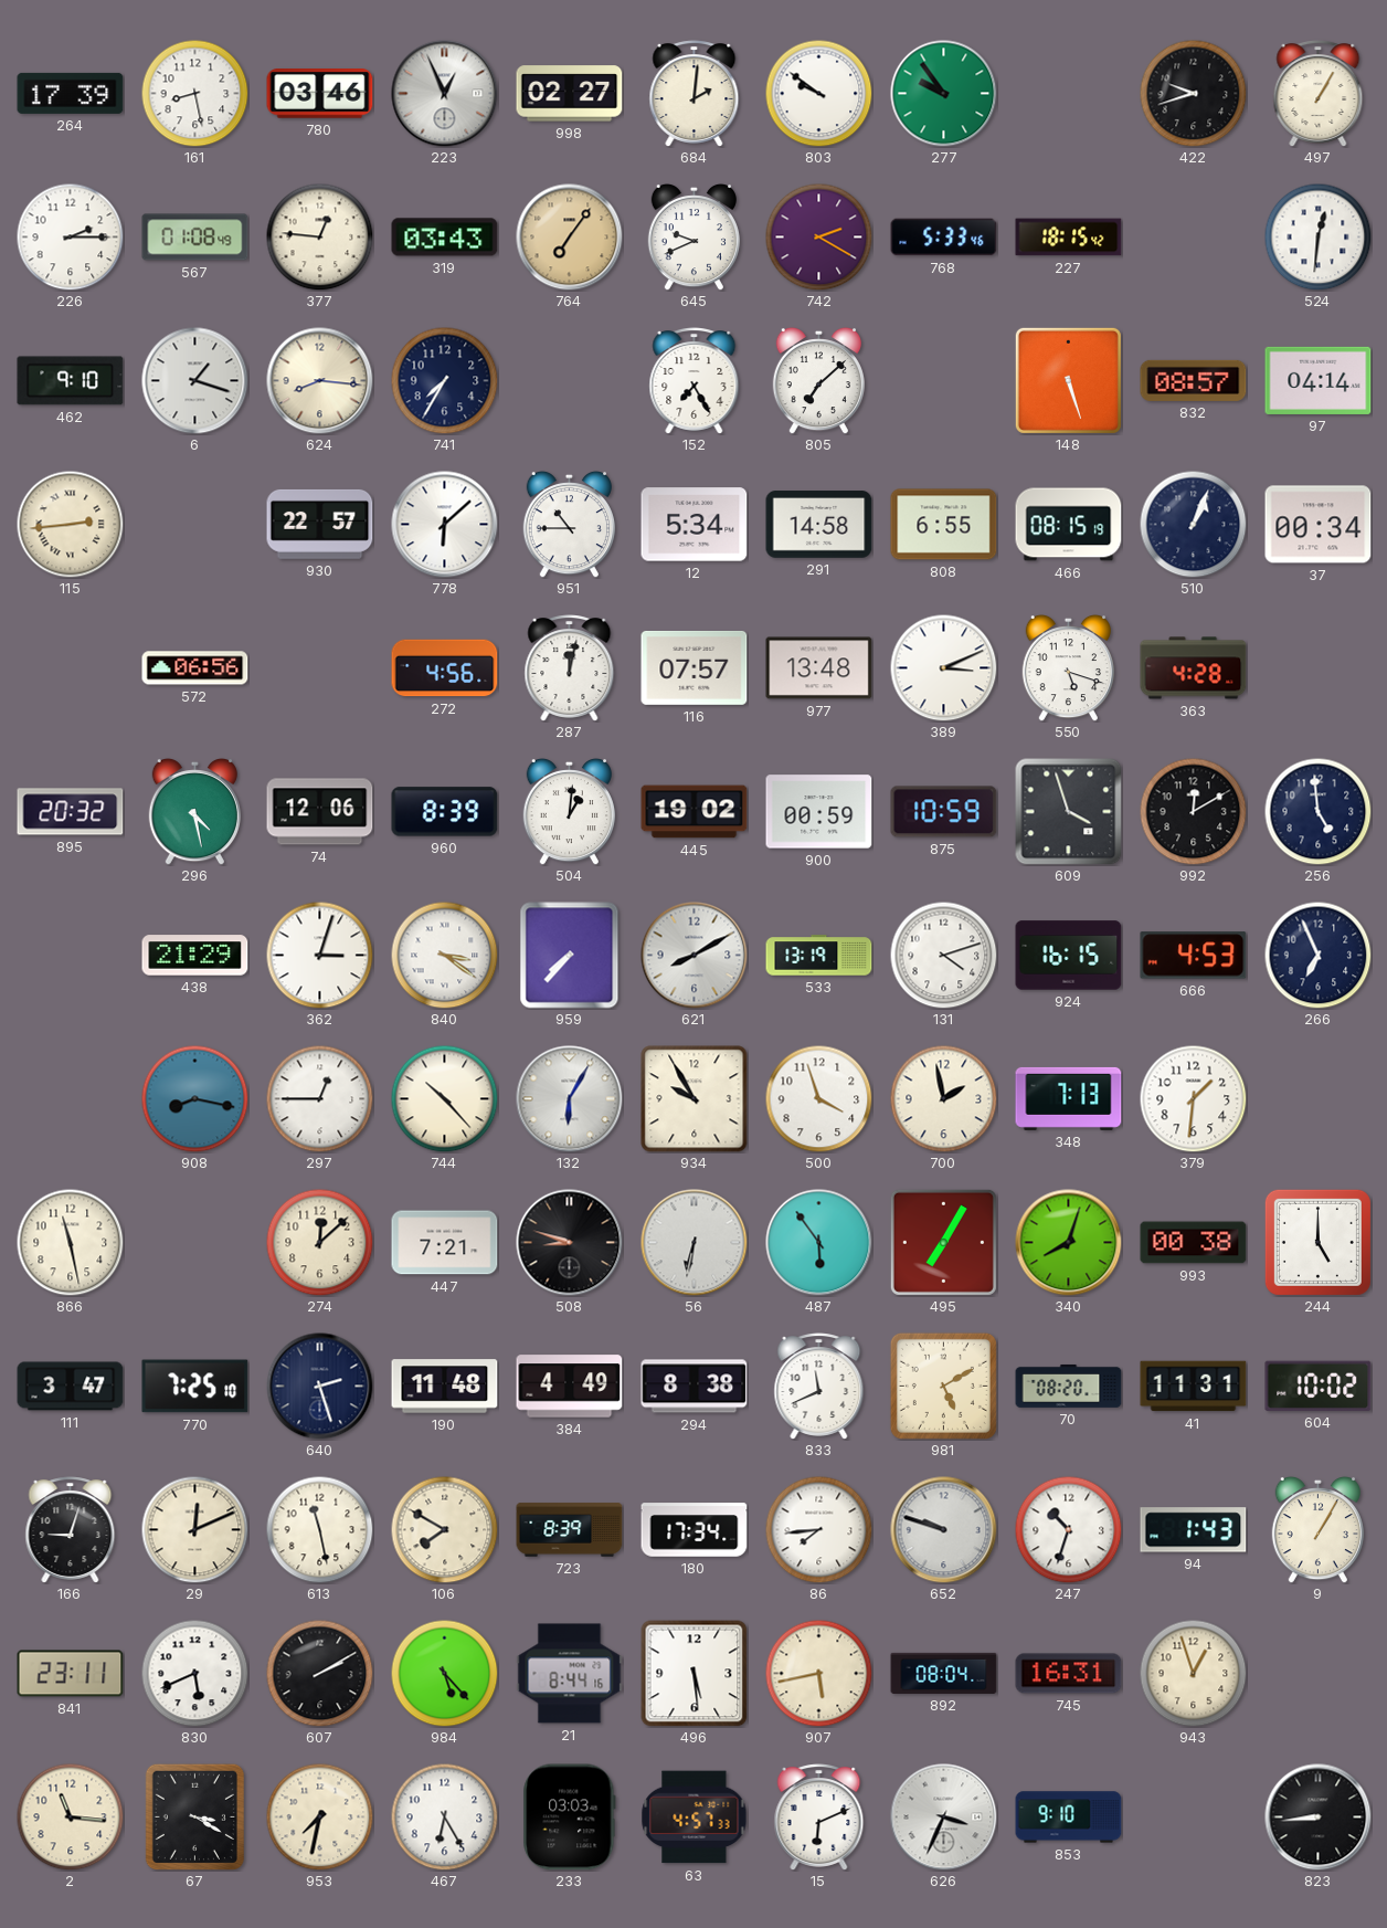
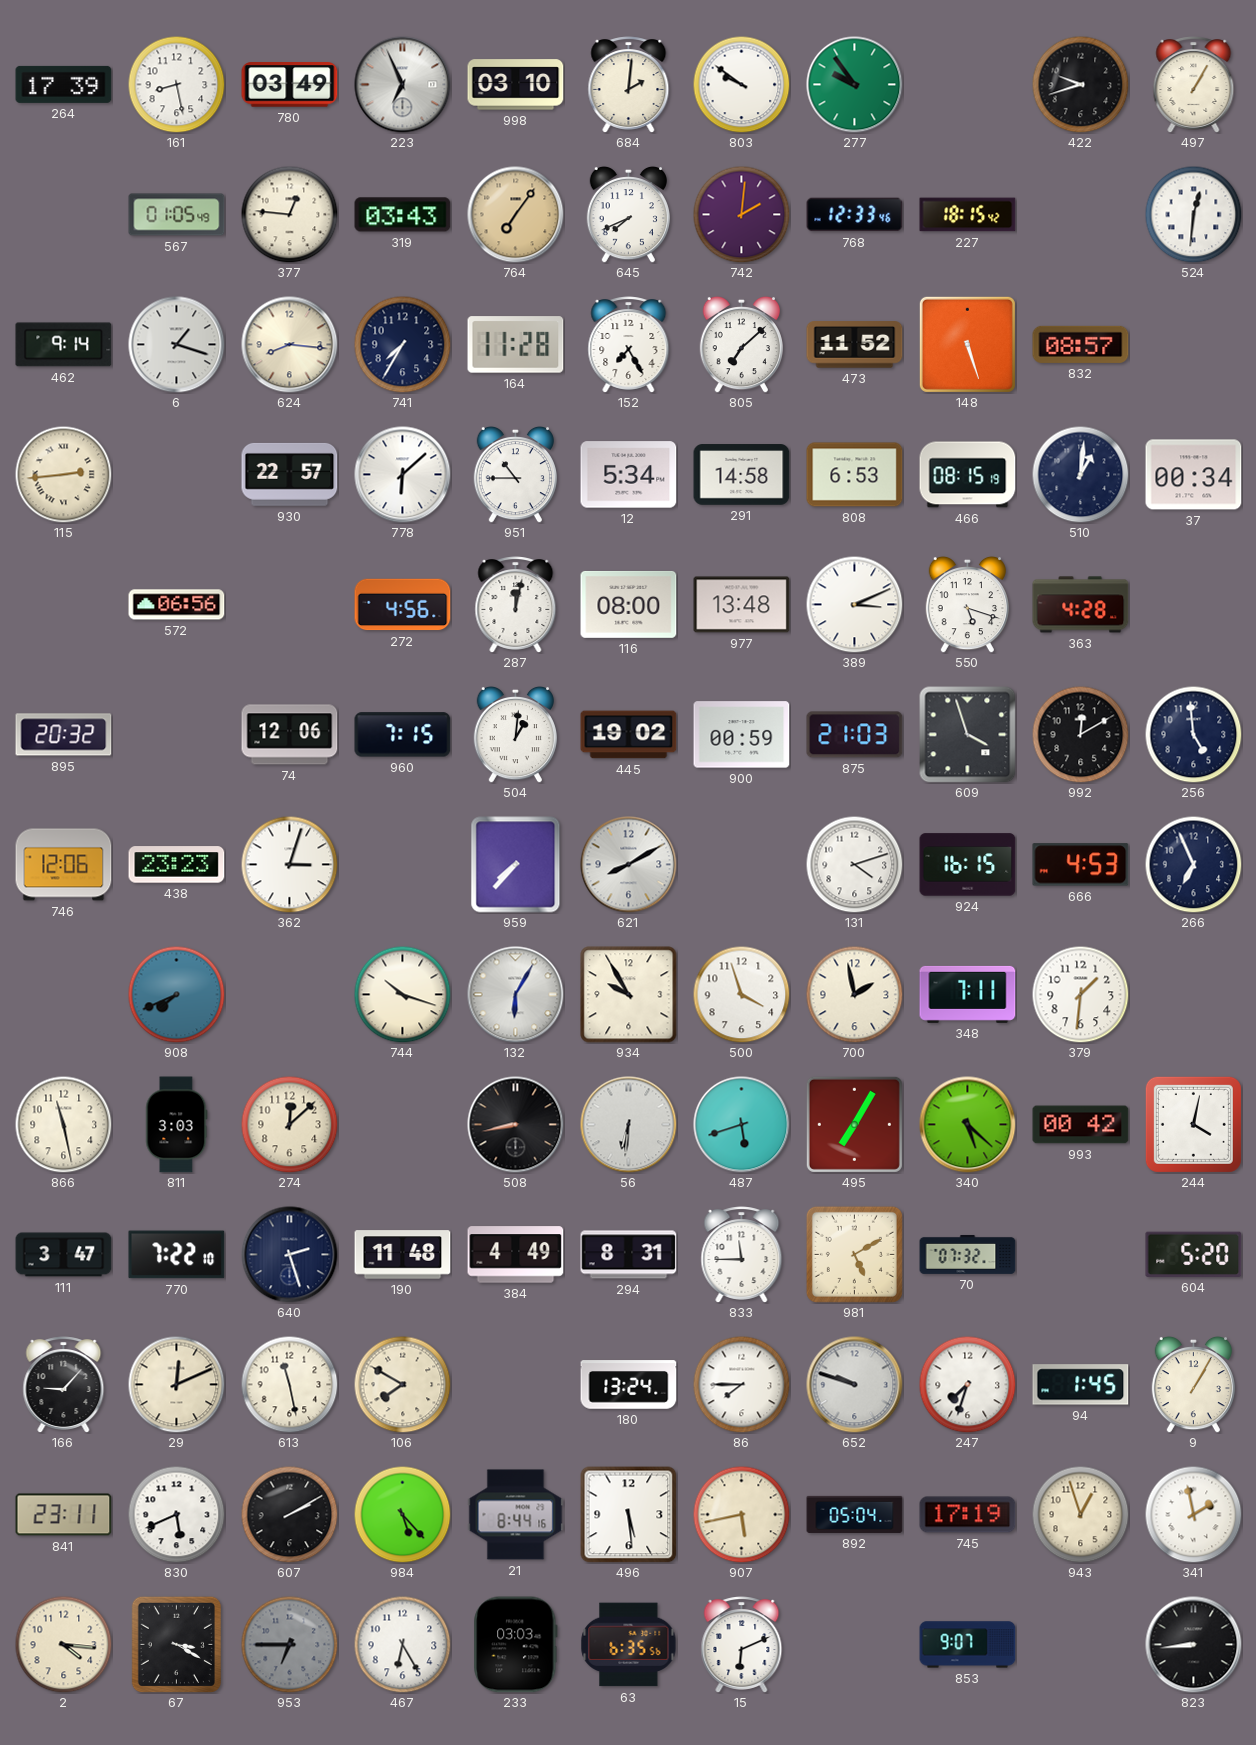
780: 03:46 -> 03:49 (290, 85)
223: 12:56 -> 6:56 (403, 85)
998: 02:27 -> 03:10 (516, 85)
226: 2:15 -> none (70, 236)
567: 01:08 -> 01:05 (177, 215)
645: 9:41 -> 7:41 (628, 214)
742: 2:20 -> 2:01 (741, 214)
768: 5:33 -> 12:33 (855, 215)
462: 9:10 -> 9:14 (64, 345)
164: none -> 11:28 (516, 345)
473: none -> 11:52 (855, 345)
97: 04:14 -> none (1319, 380)
808: 6:55 -> 6:53 (855, 475)
510: 1:04 -> 1:01 (1080, 474)
116: 07:57 -> 08:00 (629, 604)
296: 4:28 -> none (194, 811)
960: 8:39 -> 7:15 (403, 735)
875: 10:59 -> 21:03 (855, 735)
746: none -> 12:06 (64, 865)
438: 21:29 -> 23:23 (177, 865)
840: 3:21 -> none (444, 955)
533: 13:19 -> none (819, 956)
908: 8:17 -> 7:41 (176, 994)
297: 12:45 -> none (319, 1098)
744: 10:23 -> 10:18 (402, 994)
348: 7:13 -> 7:11 (968, 994)
811: none -> 3:03 (177, 1125)
447: 7:21 -> none (445, 1243)
508: 8:48 -> 8:43 (516, 1125)
56: 6:32 -> 6:31 (629, 1125)
487: 5:54 -> 5:42 (742, 1125)
340: 8:03 -> 5:22 (968, 1125)
993: 00:38 -> 00:42 (1081, 1125)
244: 5:00 -> 4:02 (1193, 1124)
770: 7:25 -> 7:22 (177, 1255)
294: 8:38 -> 8:31 (629, 1255)
833: 11:41 -> 11:45 (742, 1255)
70: 08:20 -> 07:32 (968, 1254)
41: 11:31 -> none (1194, 1387)
604: 10:02 -> 5:20 (1194, 1254)
166: 9:03 -> 9:07 (64, 1385)
723: 8:39 -> none (570, 1530)
180: 17:34 -> 13:24 (629, 1385)
86: 7:44 -> 7:45 (741, 1384)
247: 10:33 -> 7:33 (967, 1384)
94: 1:43 -> 1:45 (1081, 1385)
892: 08:04 -> 05:04 (855, 1514)
745: 16:31 -> 17:19 (968, 1515)
341: none -> 1:58 (1193, 1514)
2: 11:16 -> 4:16 (63, 1644)
953: 7:32 -> 6:45 (289, 1644)
953 dial: cream -> grey (289, 1644)
63: 4:57 -> 6:35 (629, 1645)
626: 3:34 -> none (944, 1818)
853: 9:10 -> 9:07 (968, 1645)
